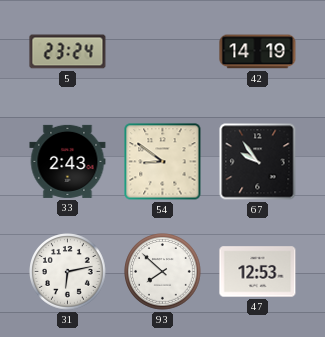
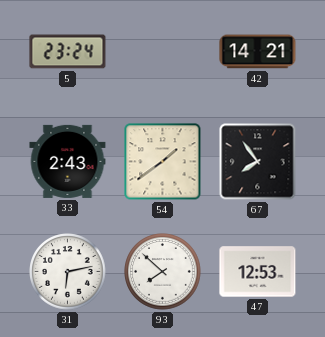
42: 14:19 -> 14:21 (258, 52)
54: 8:51 -> 1:39 (163, 162)
67: 9:54 -> 7:54 (258, 162)
